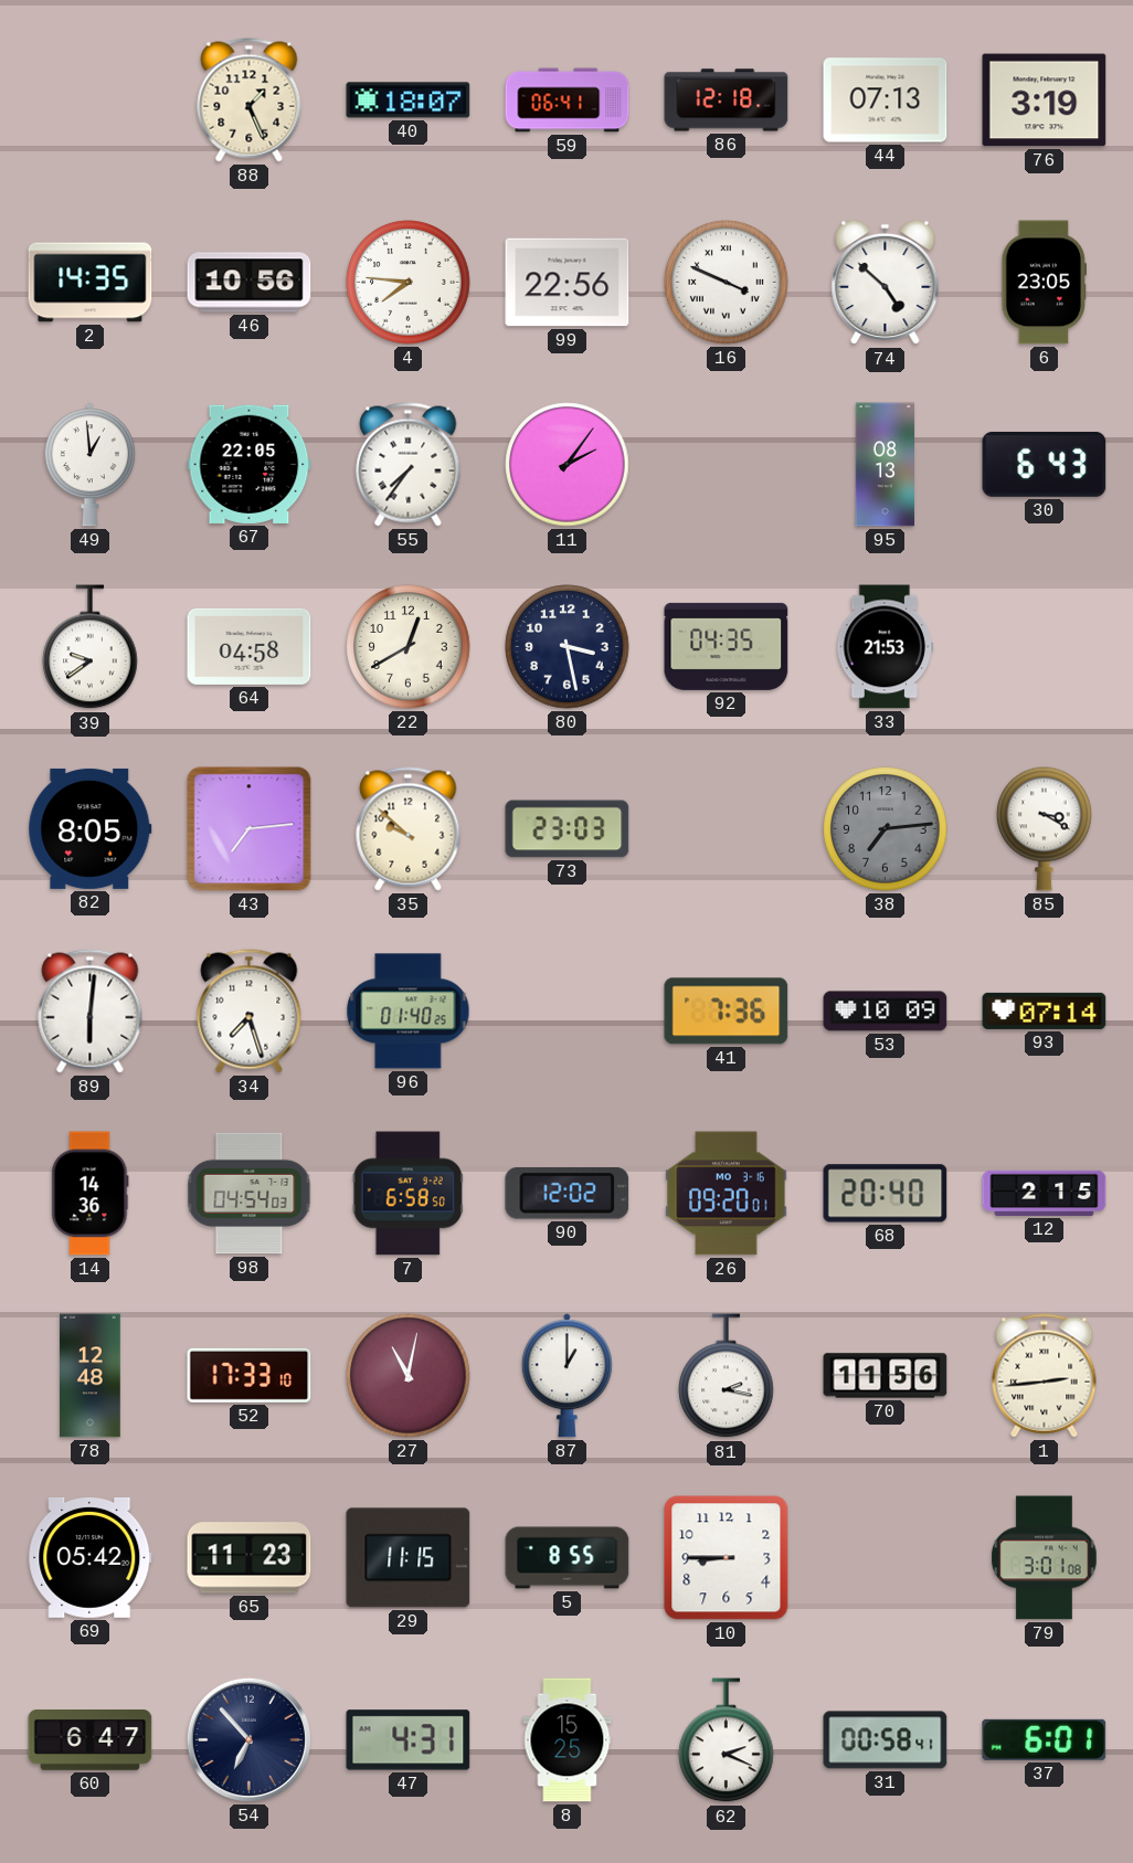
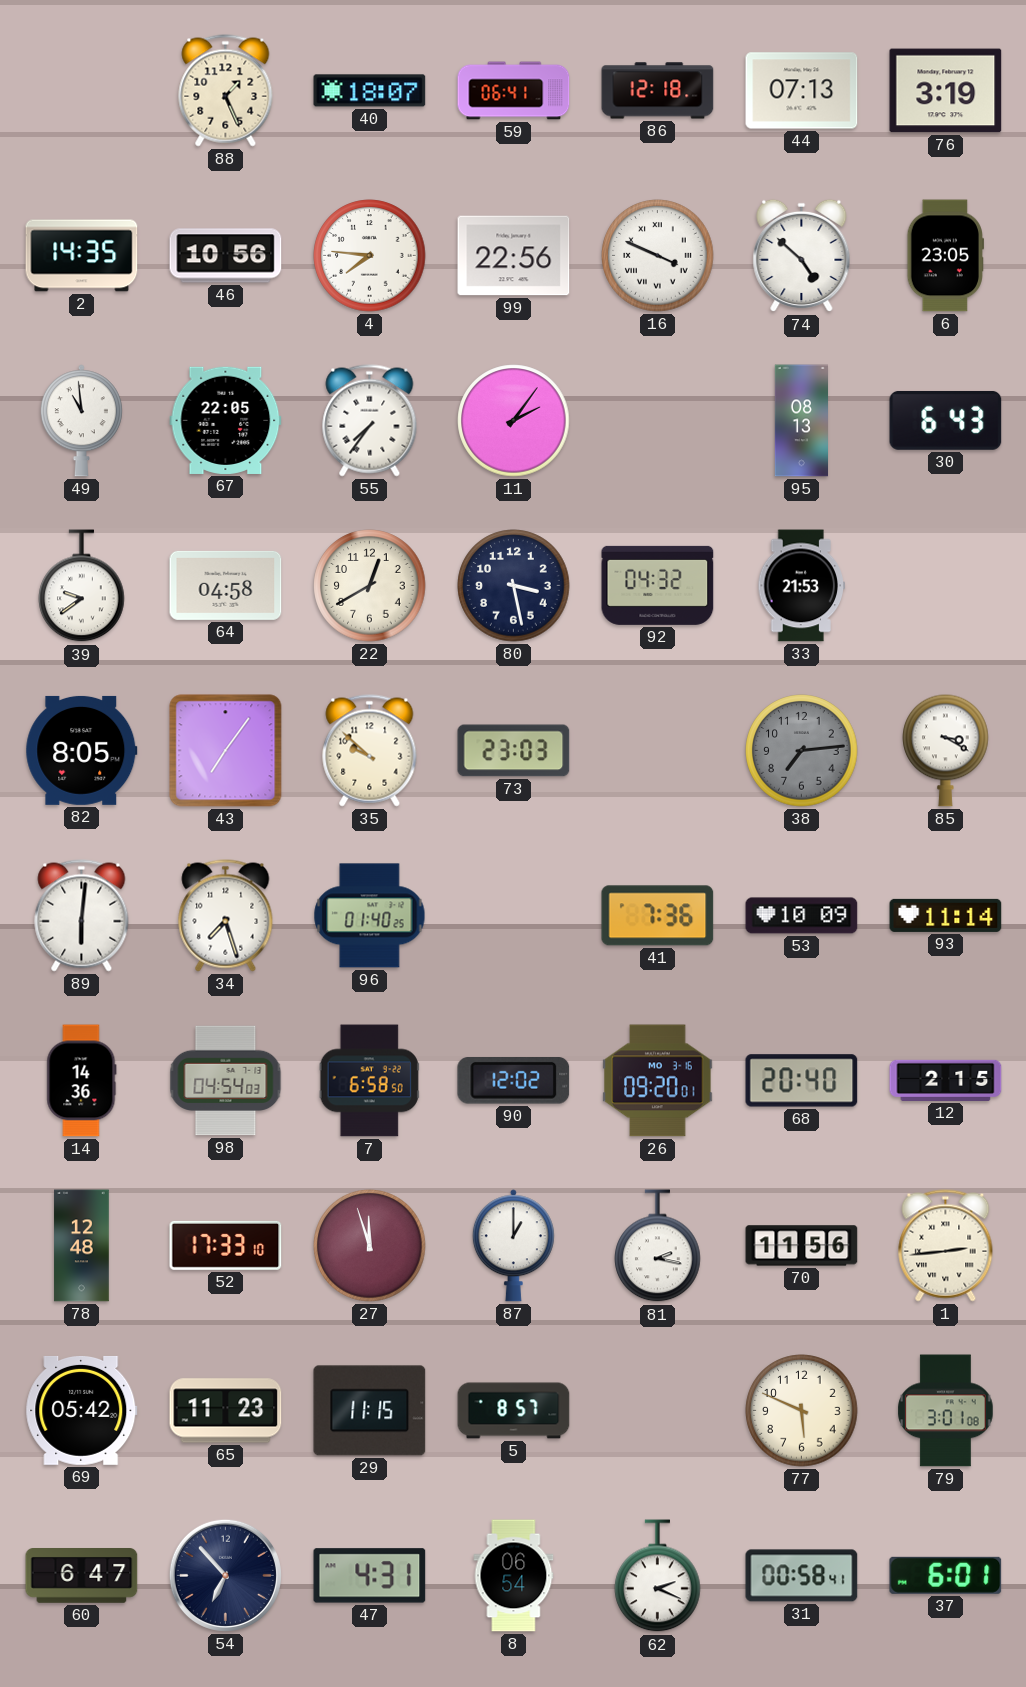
49: 12:59 -> 10:59 (81, 421)
92: 04:35 -> 04:32 (658, 585)
43: 7:14 -> 7:06 (226, 751)
93: 07:14 -> 11:14 (946, 915)
27: 11:02 -> 11:57 (370, 1246)
5: 8:55 -> 8:57 (514, 1411)
10: 8:45 -> none (727, 1558)
77: none -> 5:49 (802, 1411)
8: 15:25 -> 06:54 (514, 1576)
